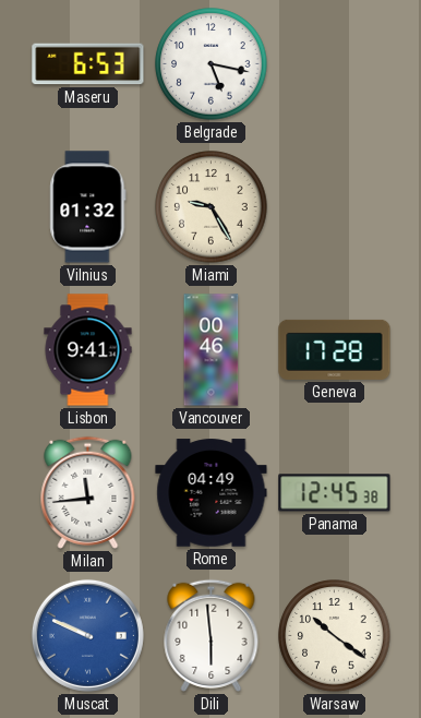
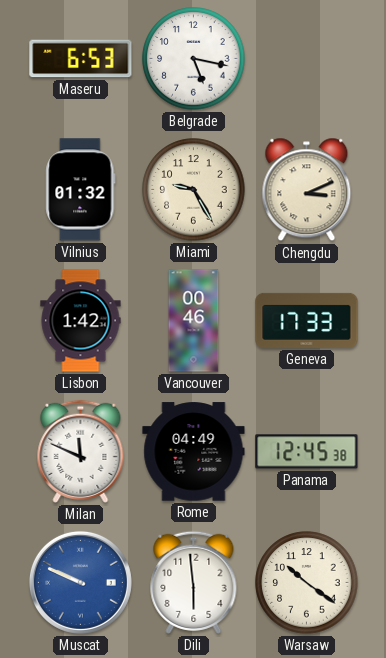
Chengdu: none -> 3:11 (307, 190)
Lisbon: 9:41 -> 1:42 (81, 321)
Geneva: 17:28 -> 17:33 (307, 320)
Milan: 11:44 -> 11:49 (81, 451)
